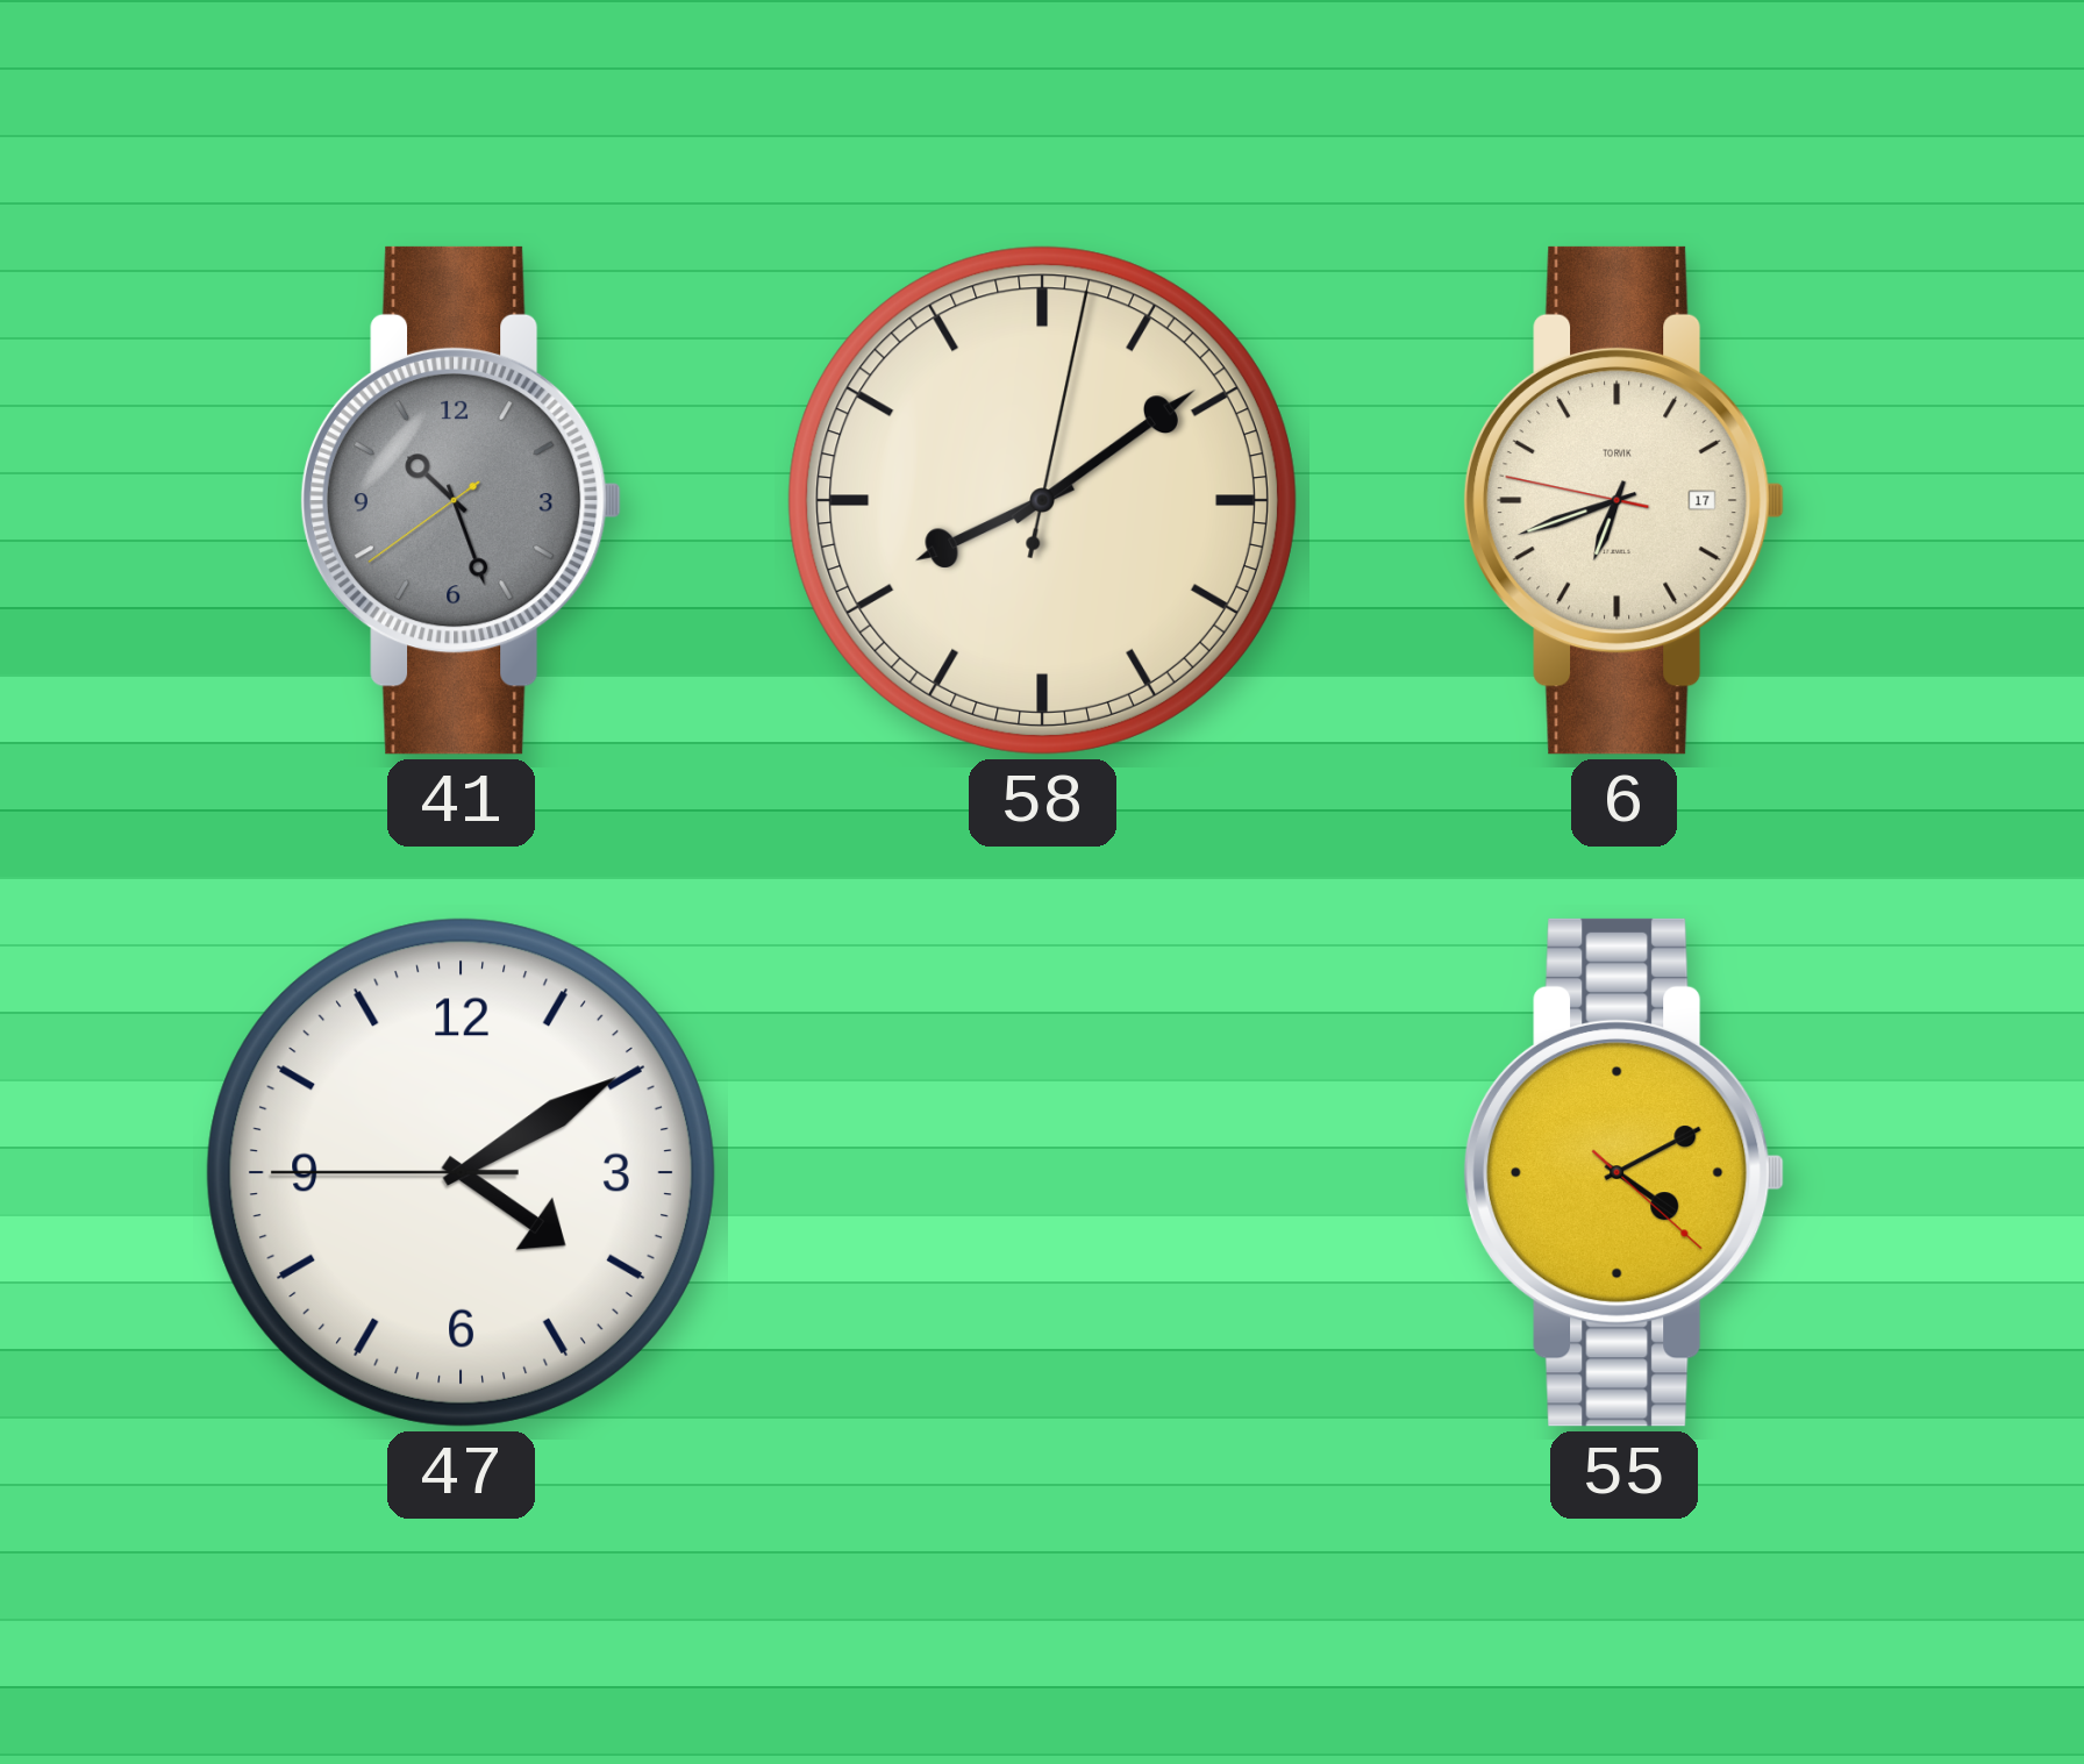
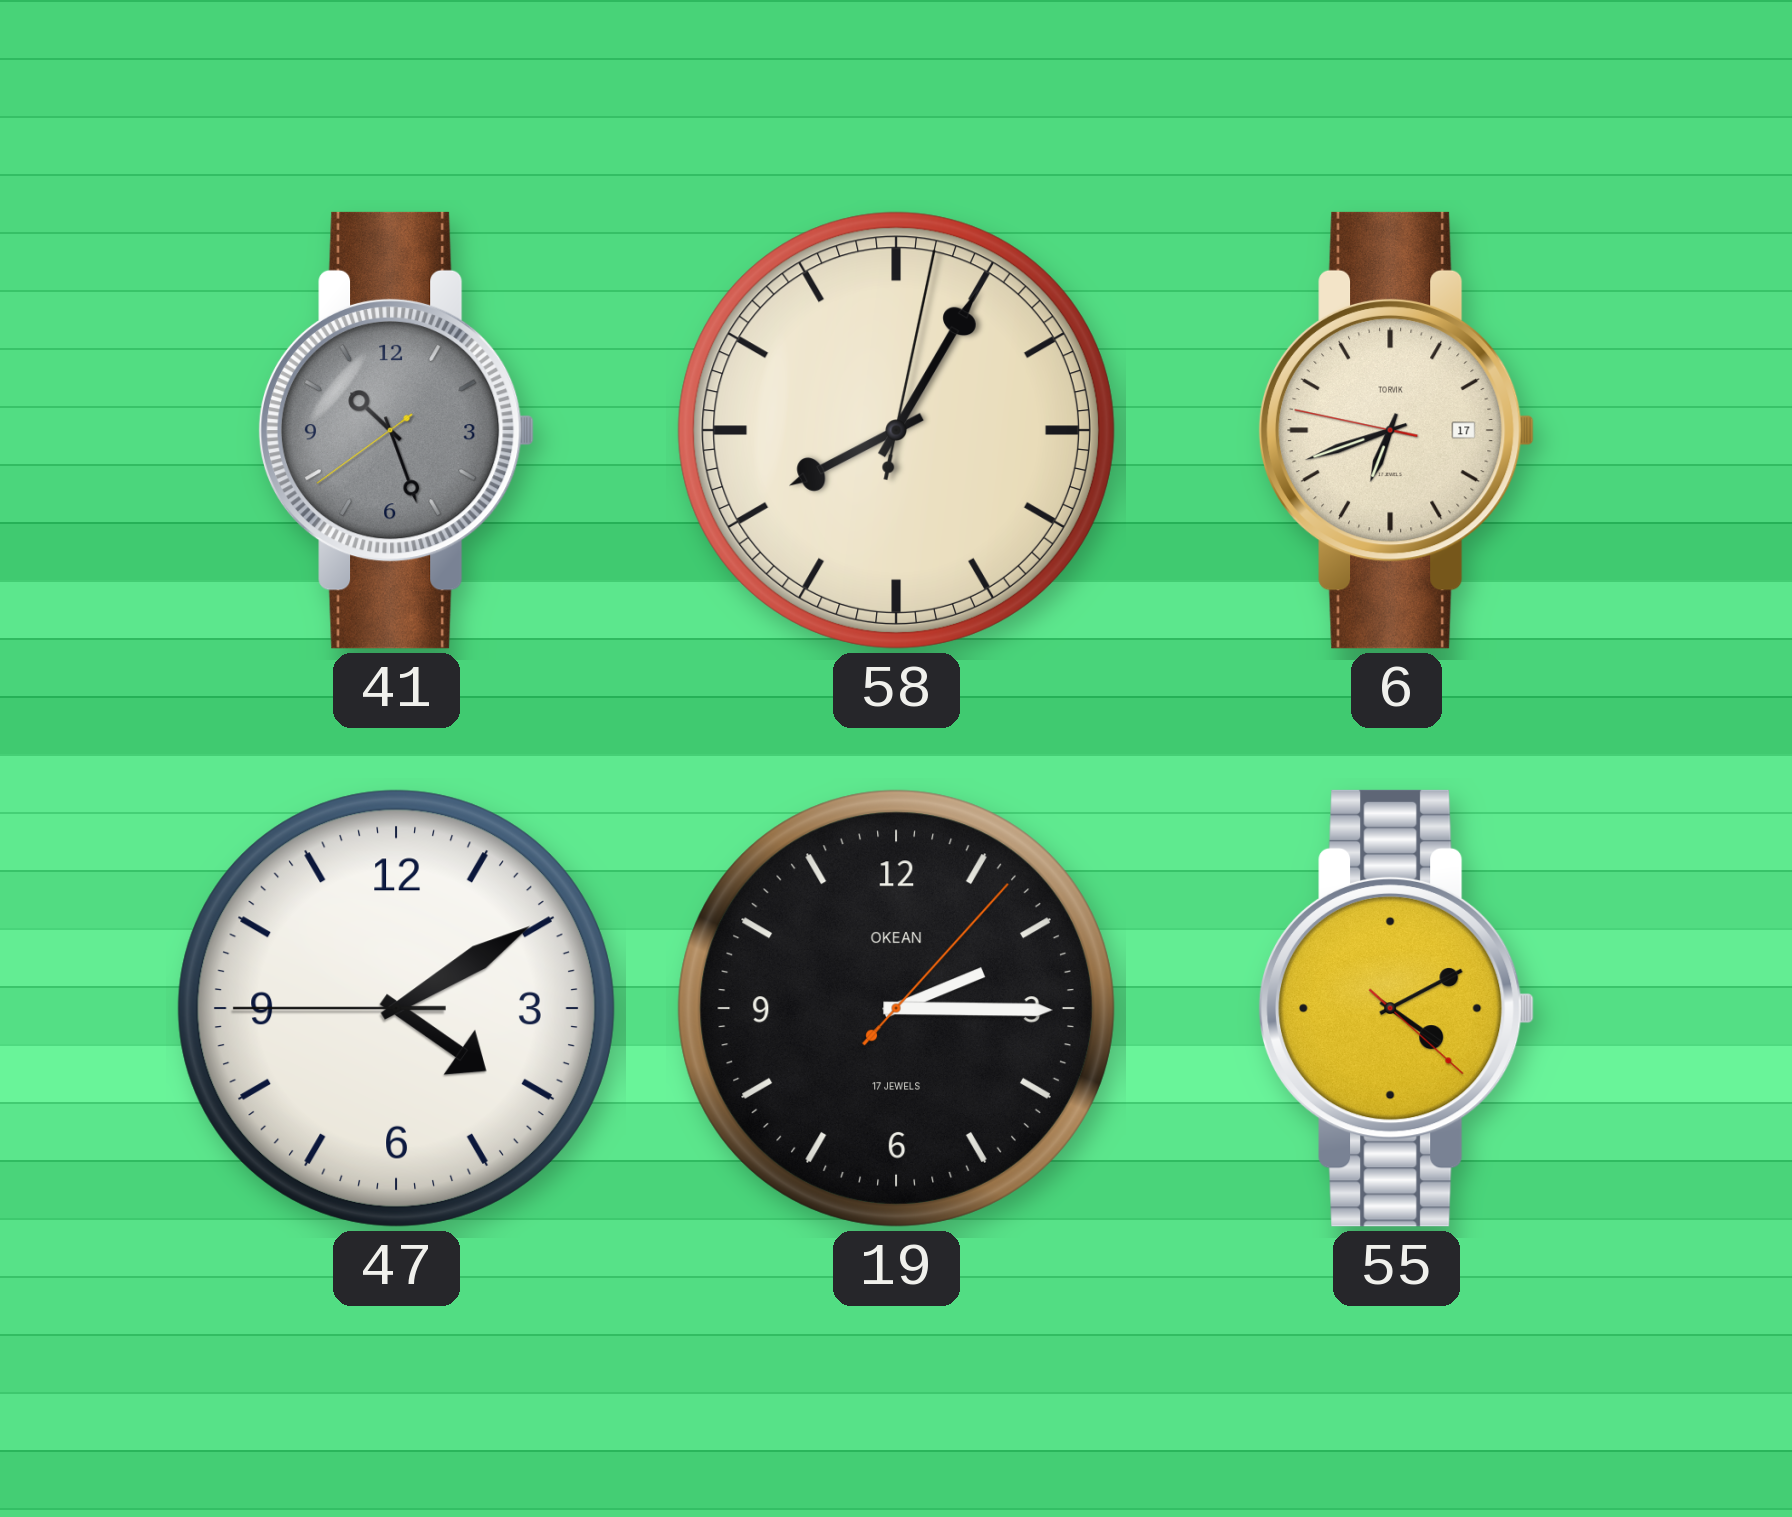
58: 8:09 -> 8:05 (896, 430)
19: none -> 2:15 (896, 1008)
